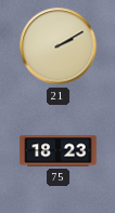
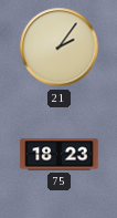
21: 2:10 -> 2:06 (60, 48)
